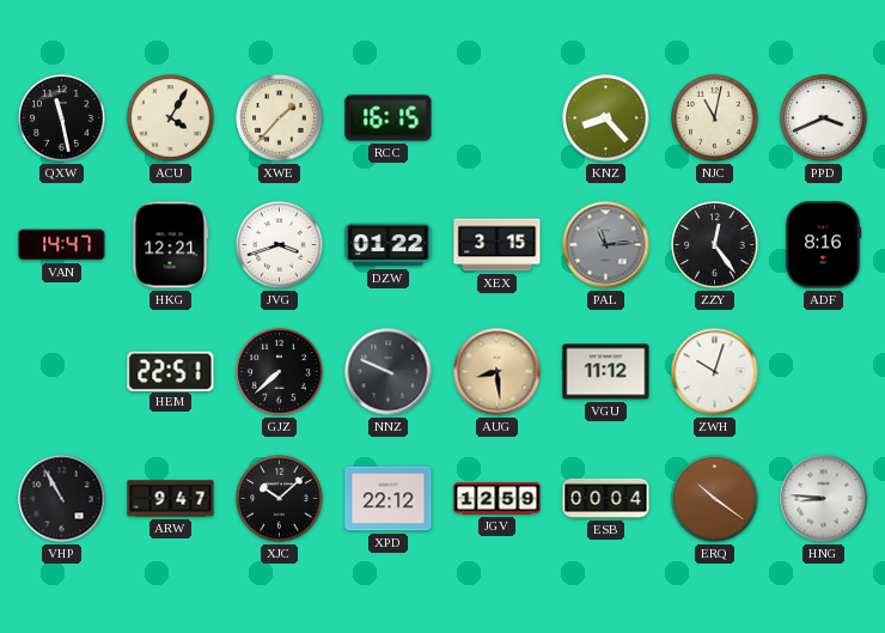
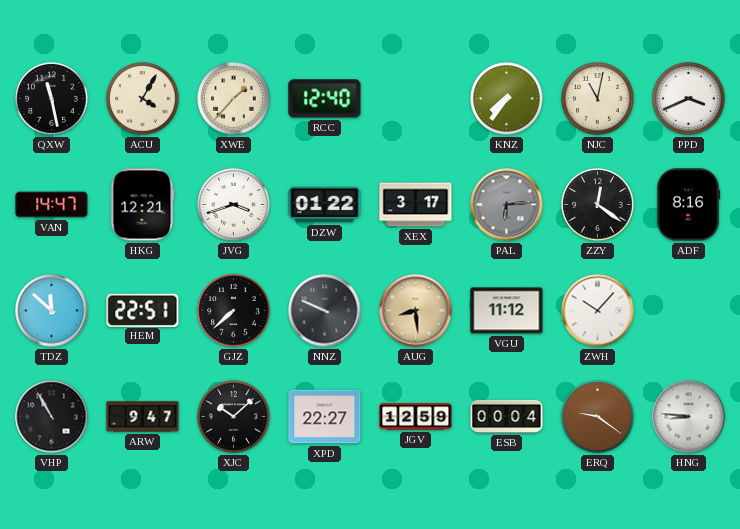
RCC: 16:15 -> 12:40 (325, 99)
KNZ: 8:23 -> 7:36 (507, 99)
XEX: 3:15 -> 3:17 (416, 205)
PAL: 11:14 -> 6:14 (507, 205)
ZZY: 12:24 -> 12:21 (598, 205)
TDZ: none -> 11:52 (52, 311)
ZWH: 10:03 -> 10:07 (598, 311)
XPD: 22:12 -> 22:27 (325, 417)
ERQ: 10:21 -> 9:21 (598, 417)
